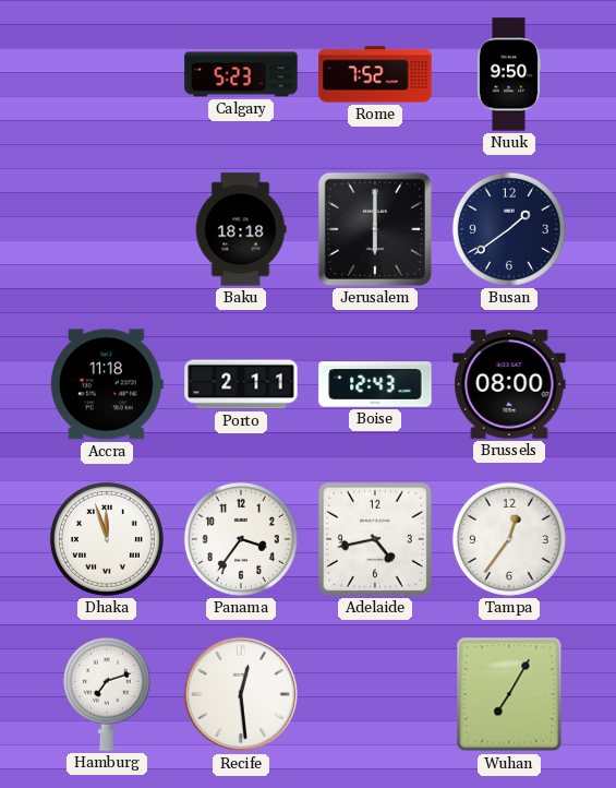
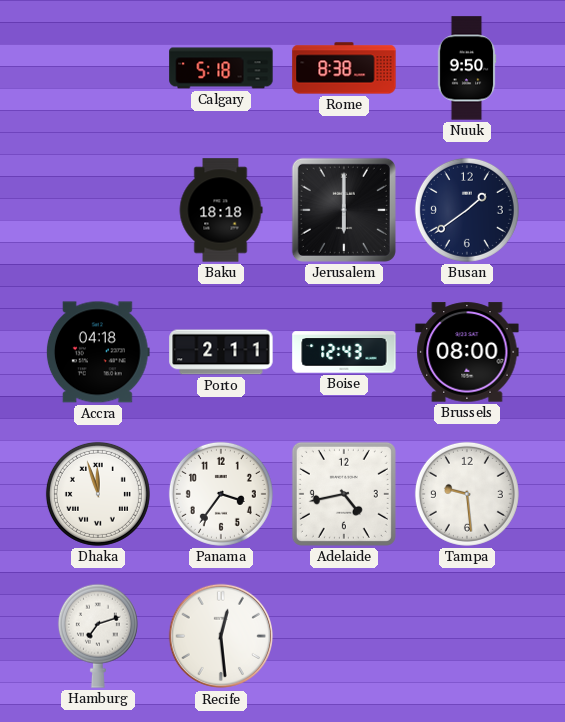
Calgary: 5:23 -> 5:18 (221, 68)
Rome: 7:52 -> 8:38 (344, 68)
Accra: 11:18 -> 04:18 (98, 352)
Tampa: 12:36 -> 9:29 (467, 494)
Wuhan: 7:05 -> none (509, 694)
